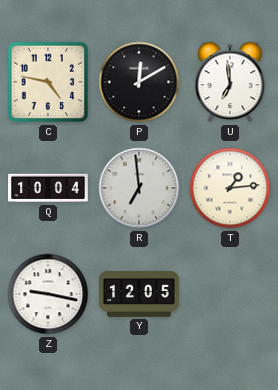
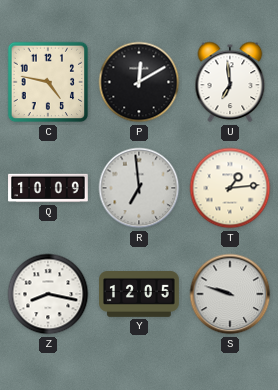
Q: 10:04 -> 10:09 (48, 188)
Z: 9:17 -> 8:17 (48, 294)
S: none -> 9:48 (230, 294)
